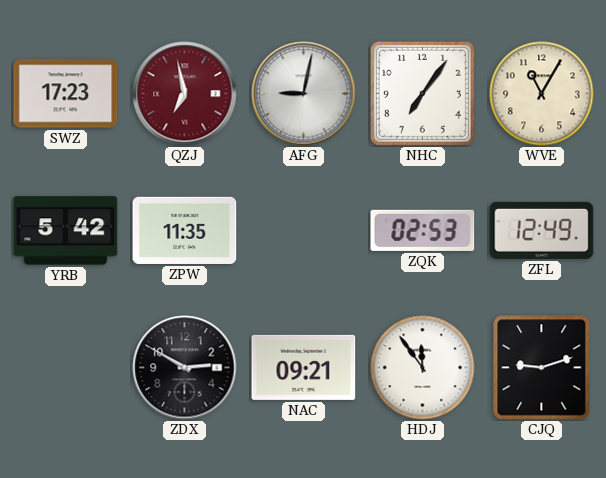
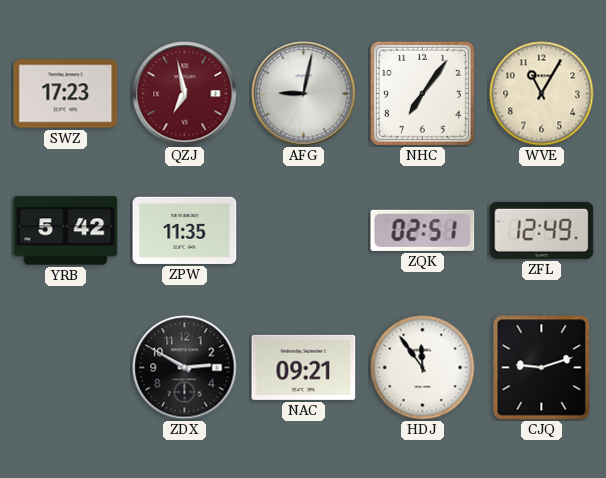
ZQK: 02:53 -> 02:51 (423, 230)
